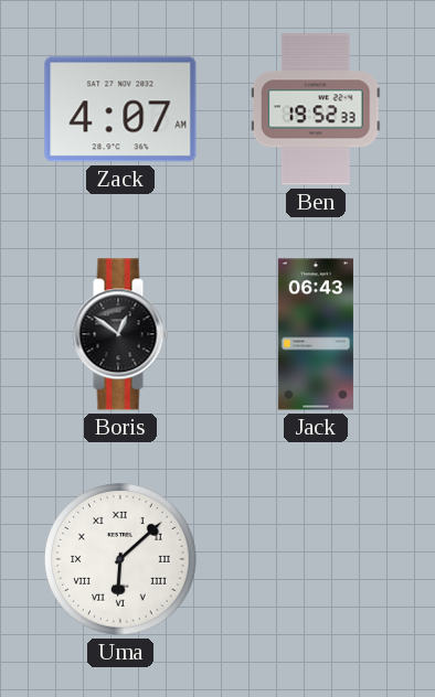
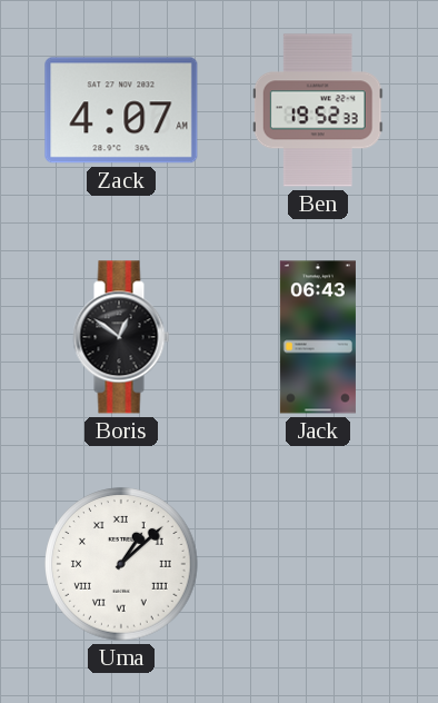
Uma: 6:08 -> 1:08 (121, 564)
